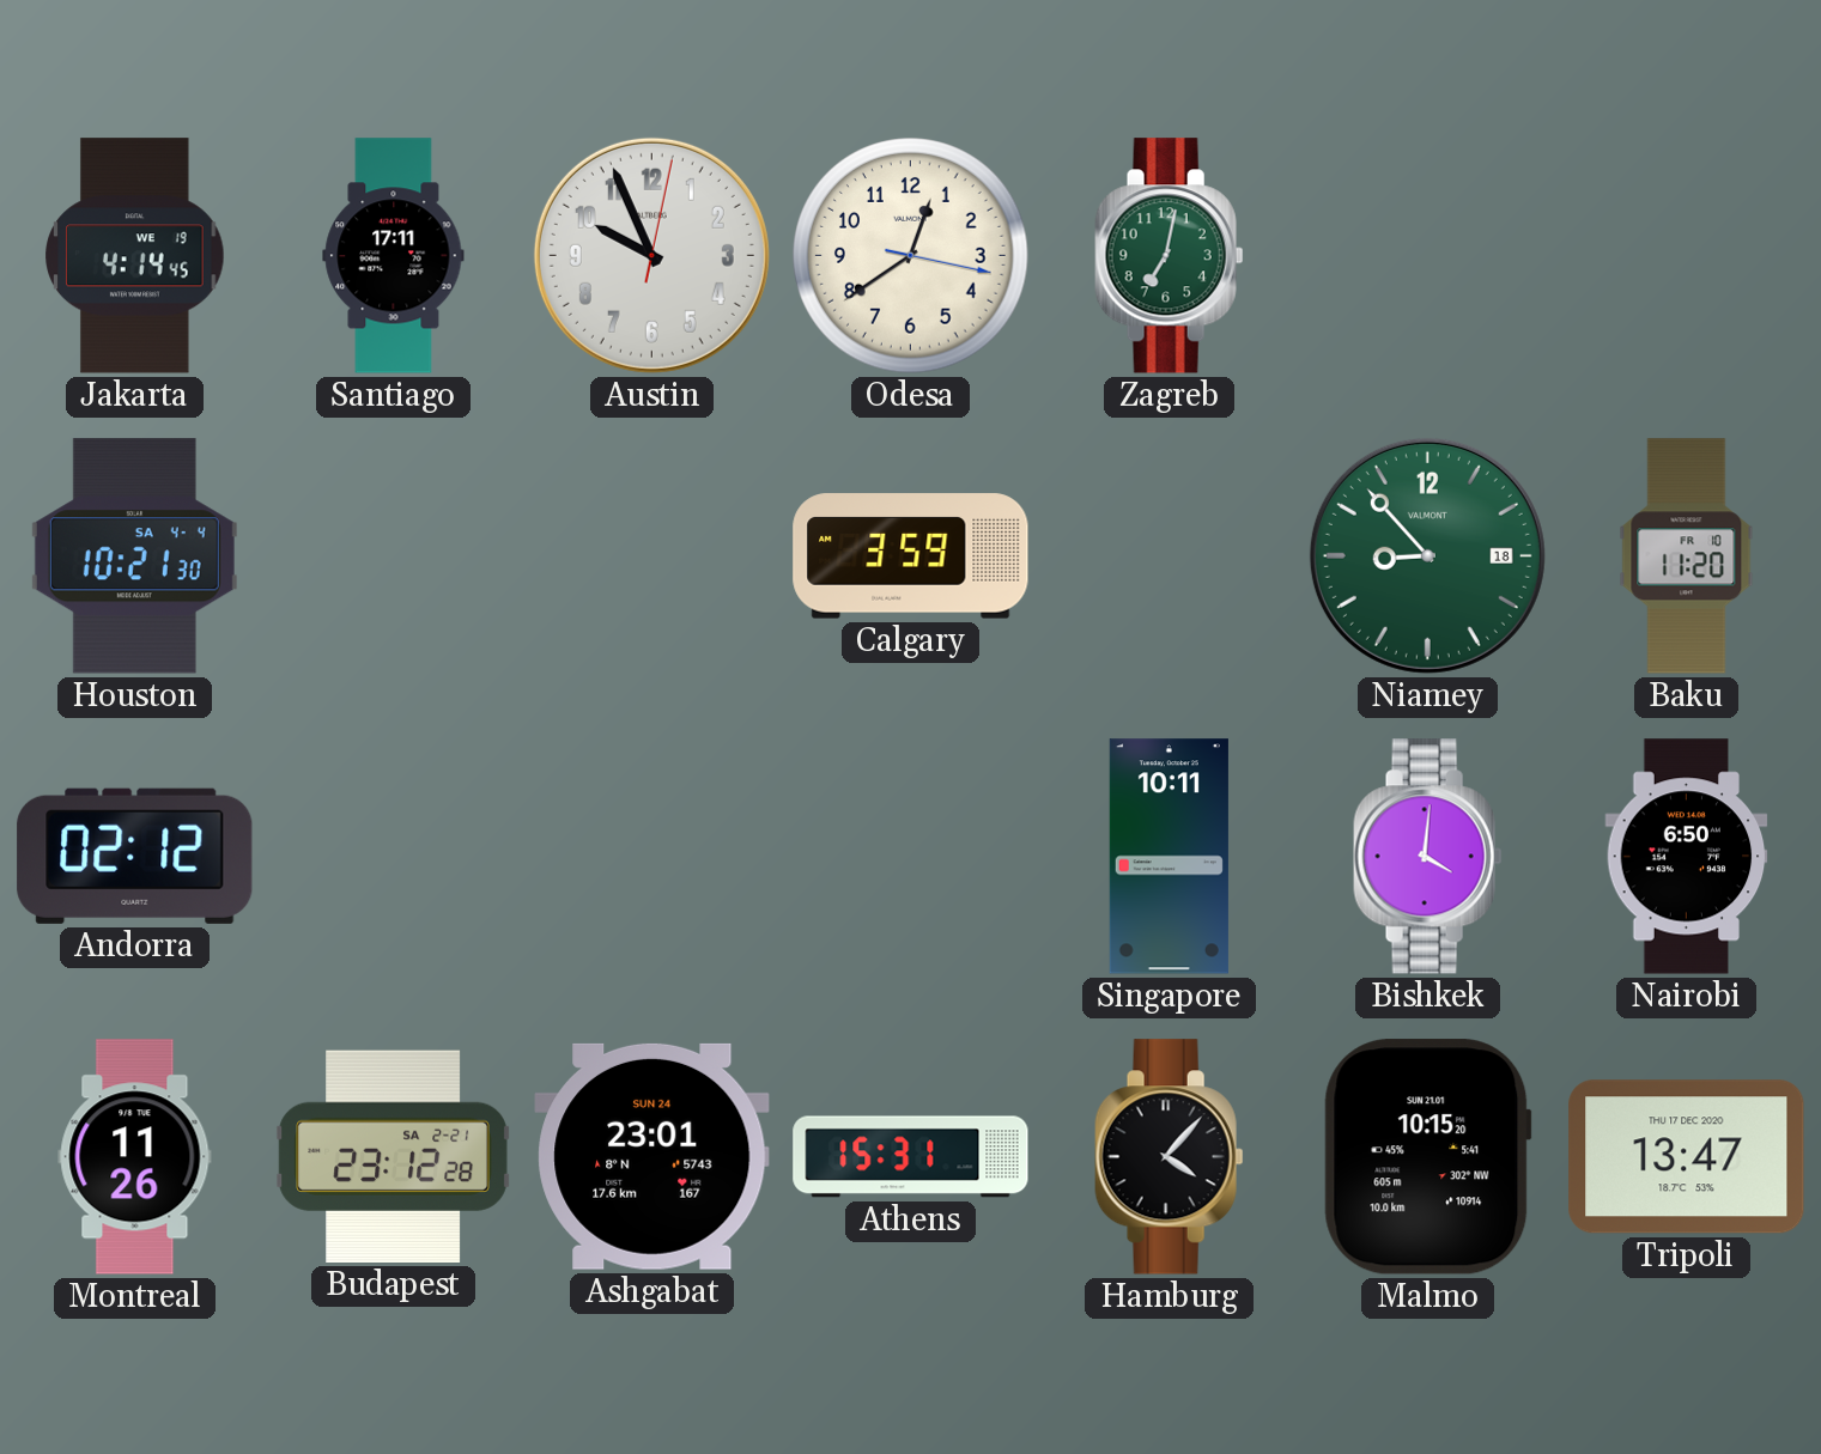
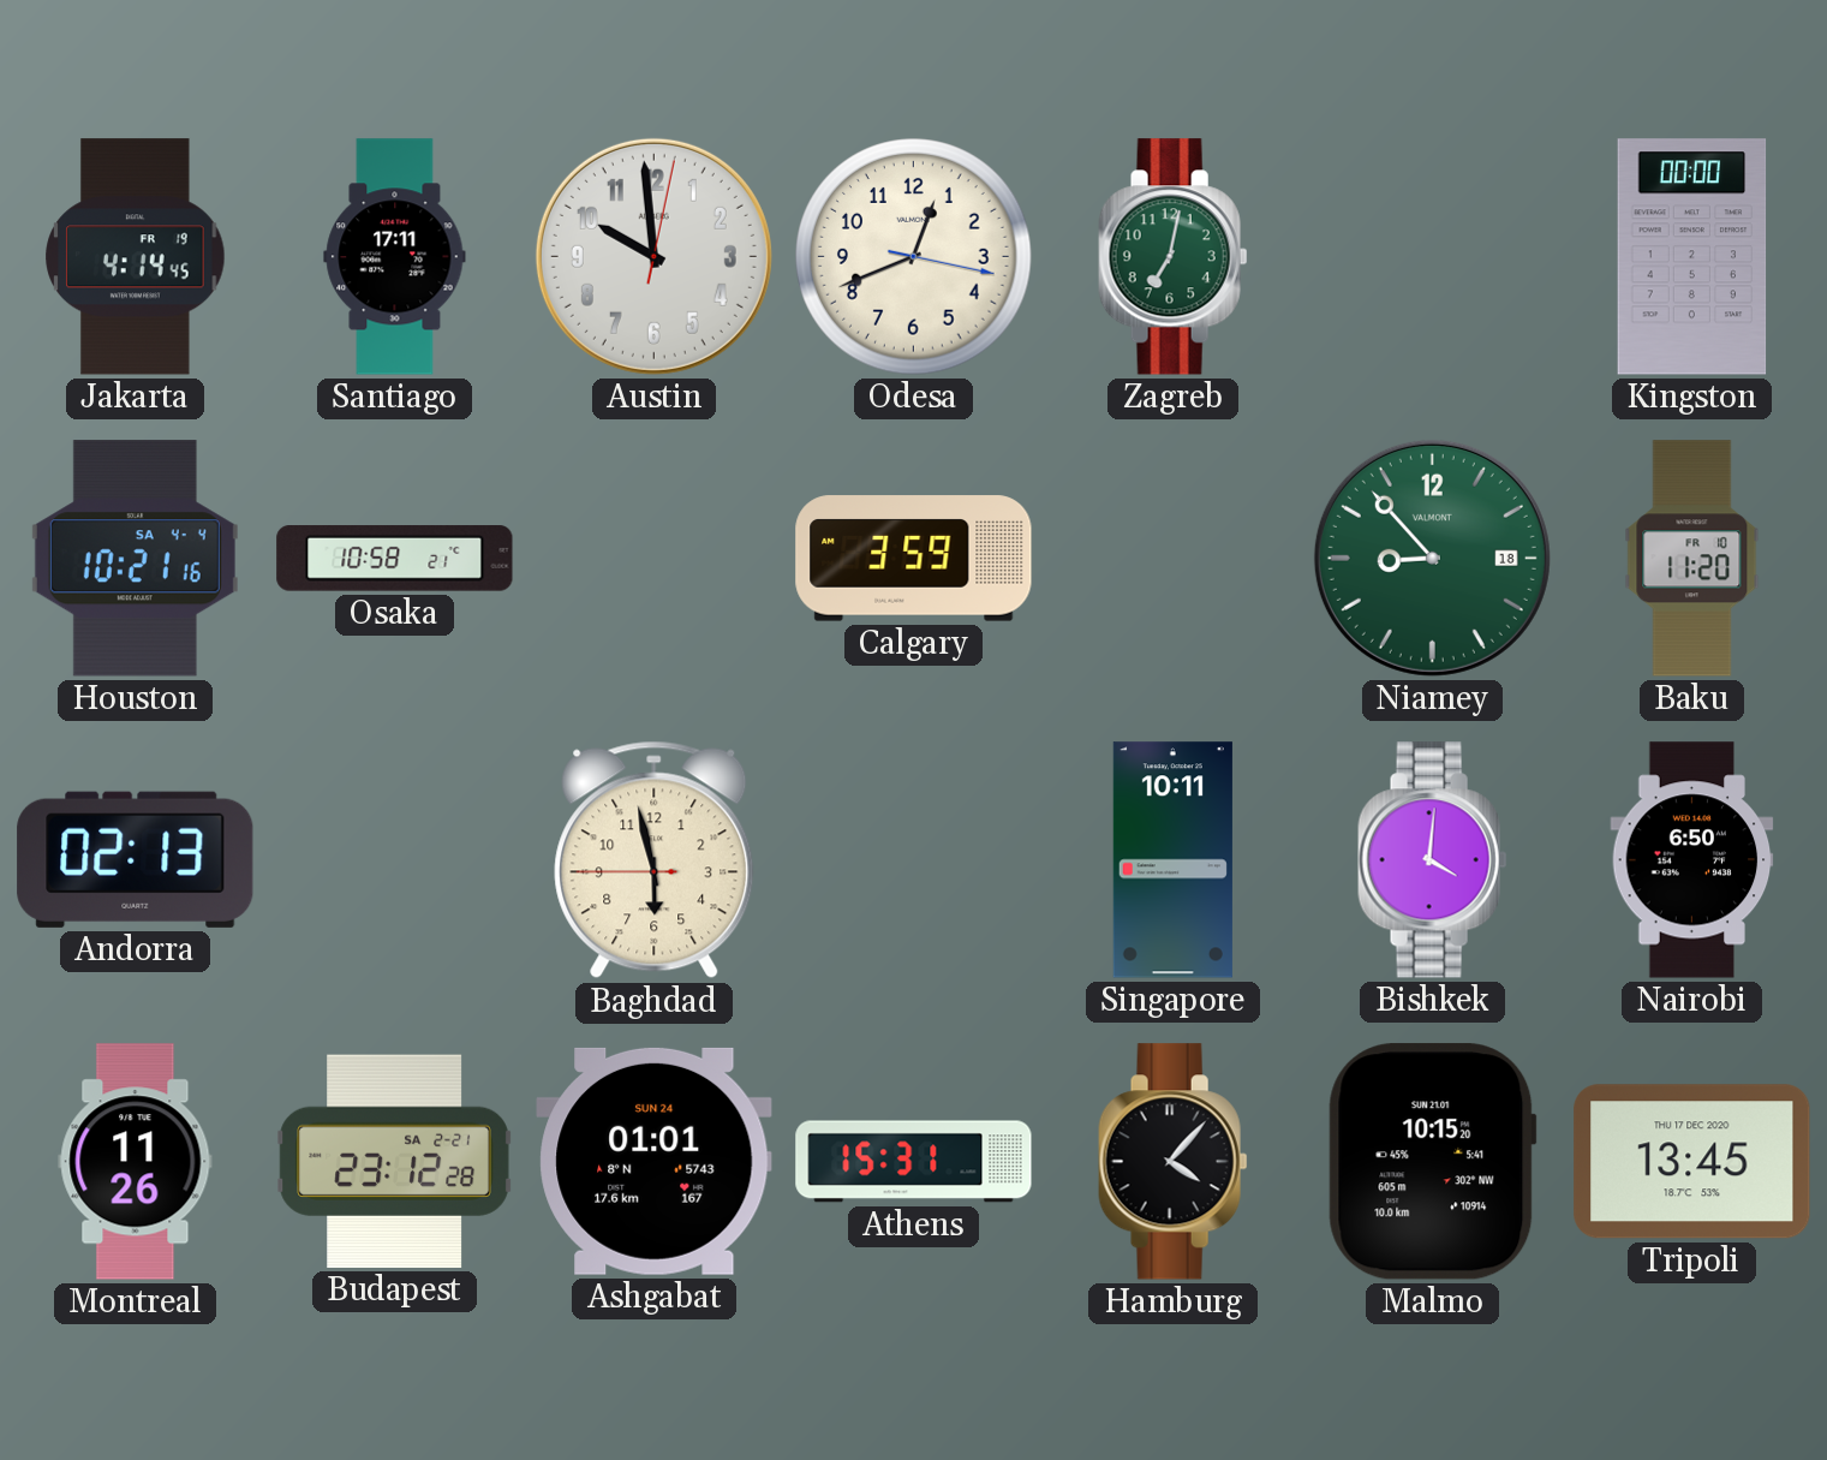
Jakarta date: WE 19 -> FR 19 (136, 257)
Austin: 9:56 -> 9:59 (653, 256)
Odesa: 12:39 -> 12:41 (914, 257)
Kingston: none -> 00:00 (1692, 257)
Houston: 10:21:30 -> 10:21:16 (135, 559)
Osaka: none -> 10:58 (395, 559)
Andorra: 02:12 -> 02:13 (136, 859)
Baghdad: none -> 5:57 (655, 860)
Ashgabat: 23:01 -> 01:01 (655, 1161)
Tripoli: 13:47 -> 13:45 (1692, 1162)
